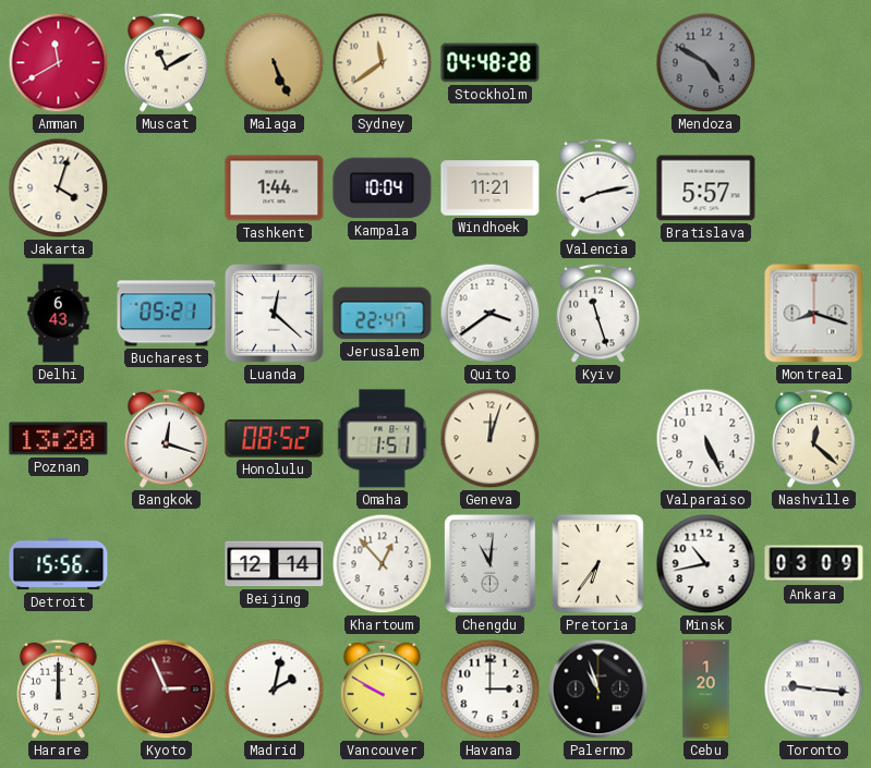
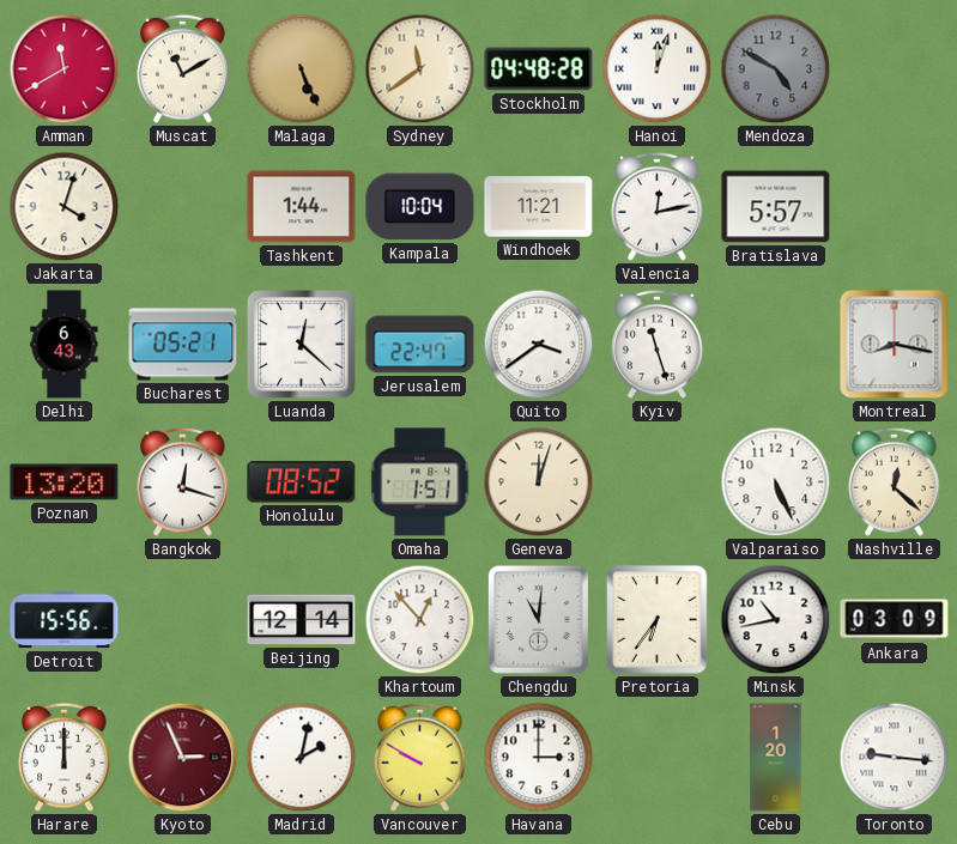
Hanoi: none -> 12:03 (658, 69)
Valencia: 8:13 -> 12:13 (658, 206)
Montreal: 8:18 -> 8:17 (895, 345)
Palermo: 10:57 -> none (598, 690)
